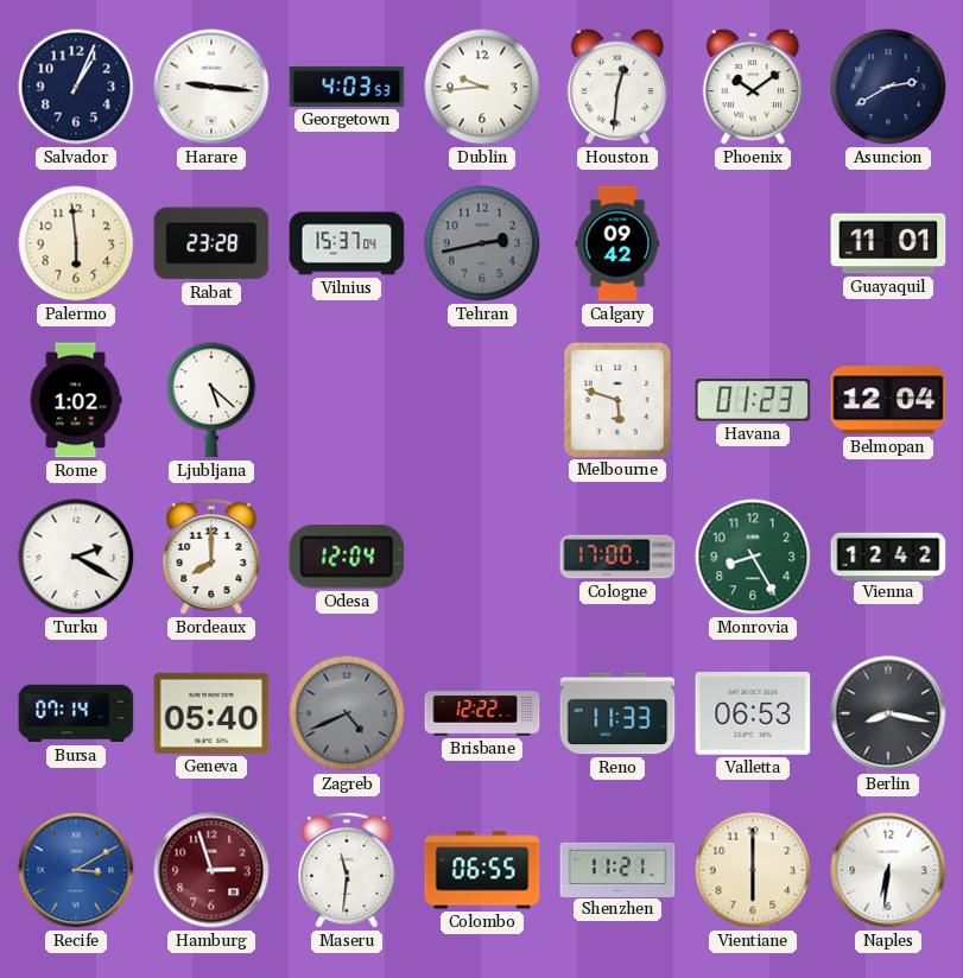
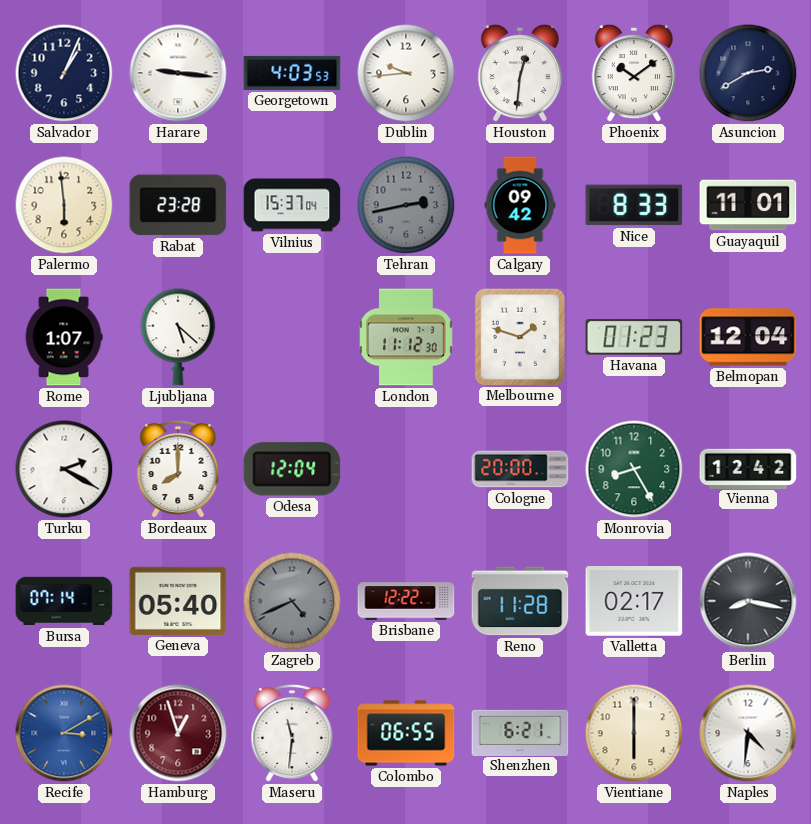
Nice: none -> 8:33 (634, 205)
Rome: 1:02 -> 1:07 (64, 337)
London: none -> 11:12 (406, 337)
Melbourne: 5:48 -> 1:48 (519, 336)
Cologne: 17:00 -> 20:00 (520, 469)
Reno: 11:33 -> 11:28 (520, 601)
Valletta: 06:53 -> 02:17 (634, 601)
Hamburg: 2:57 -> 12:57 (178, 733)
Shenzhen: 11:21 -> 6:21 (520, 732)
Naples: 6:31 -> 4:31 (748, 733)
